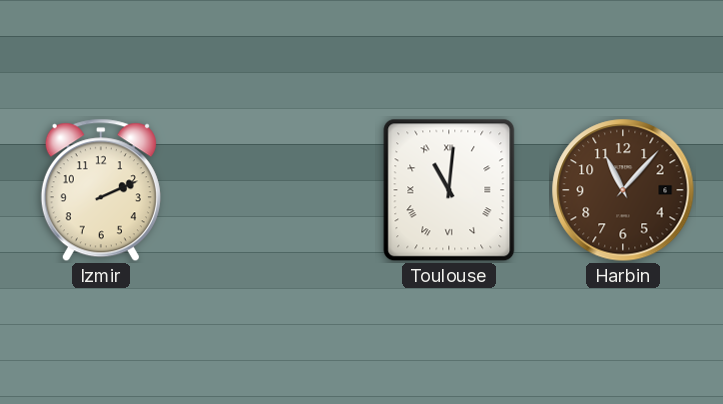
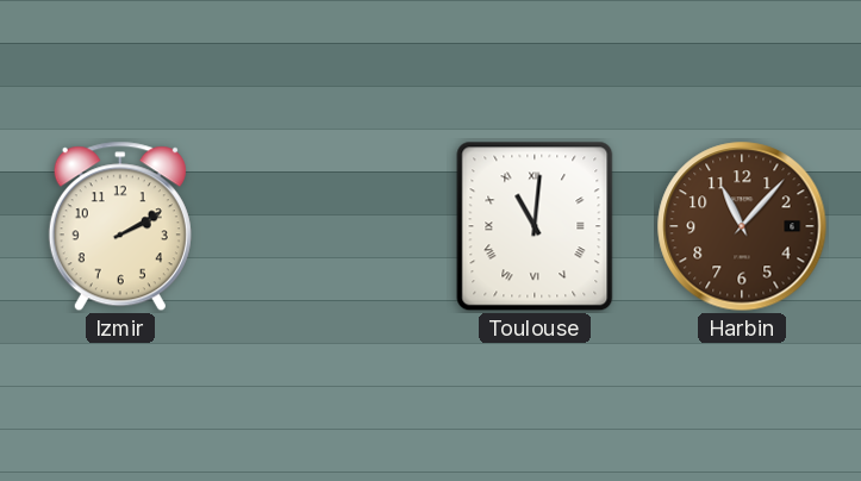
Izmir: 2:11 -> 2:10 (120, 226)
